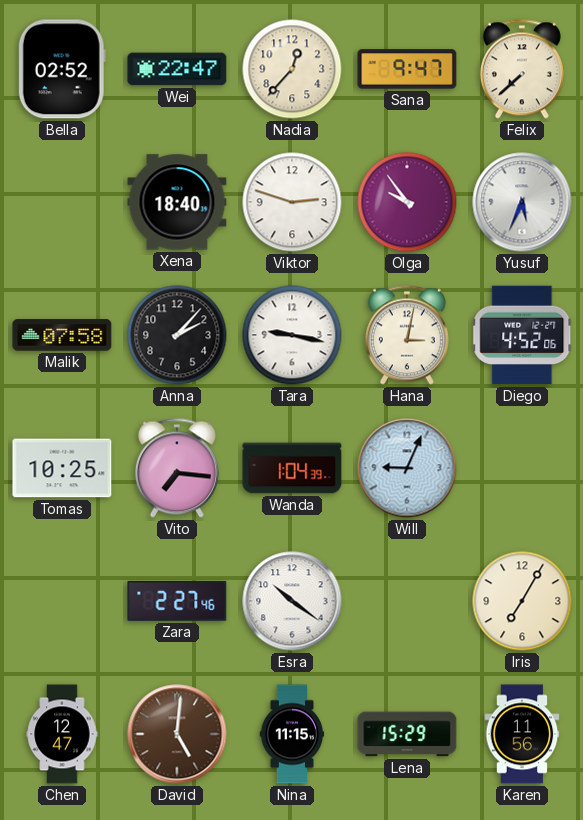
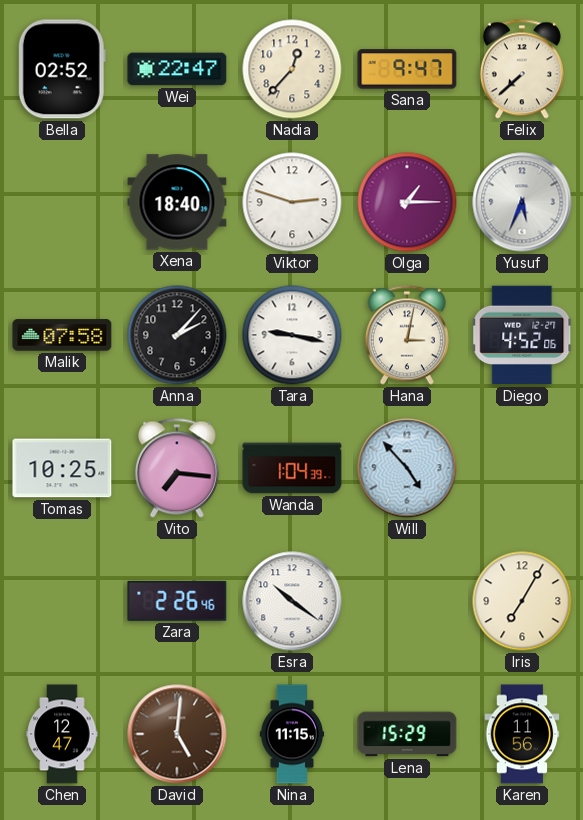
Olga: 9:54 -> 1:15 (407, 202)
Will: 9:04 -> 4:53 (407, 468)
Zara: 2:27 -> 2:26 (177, 601)
